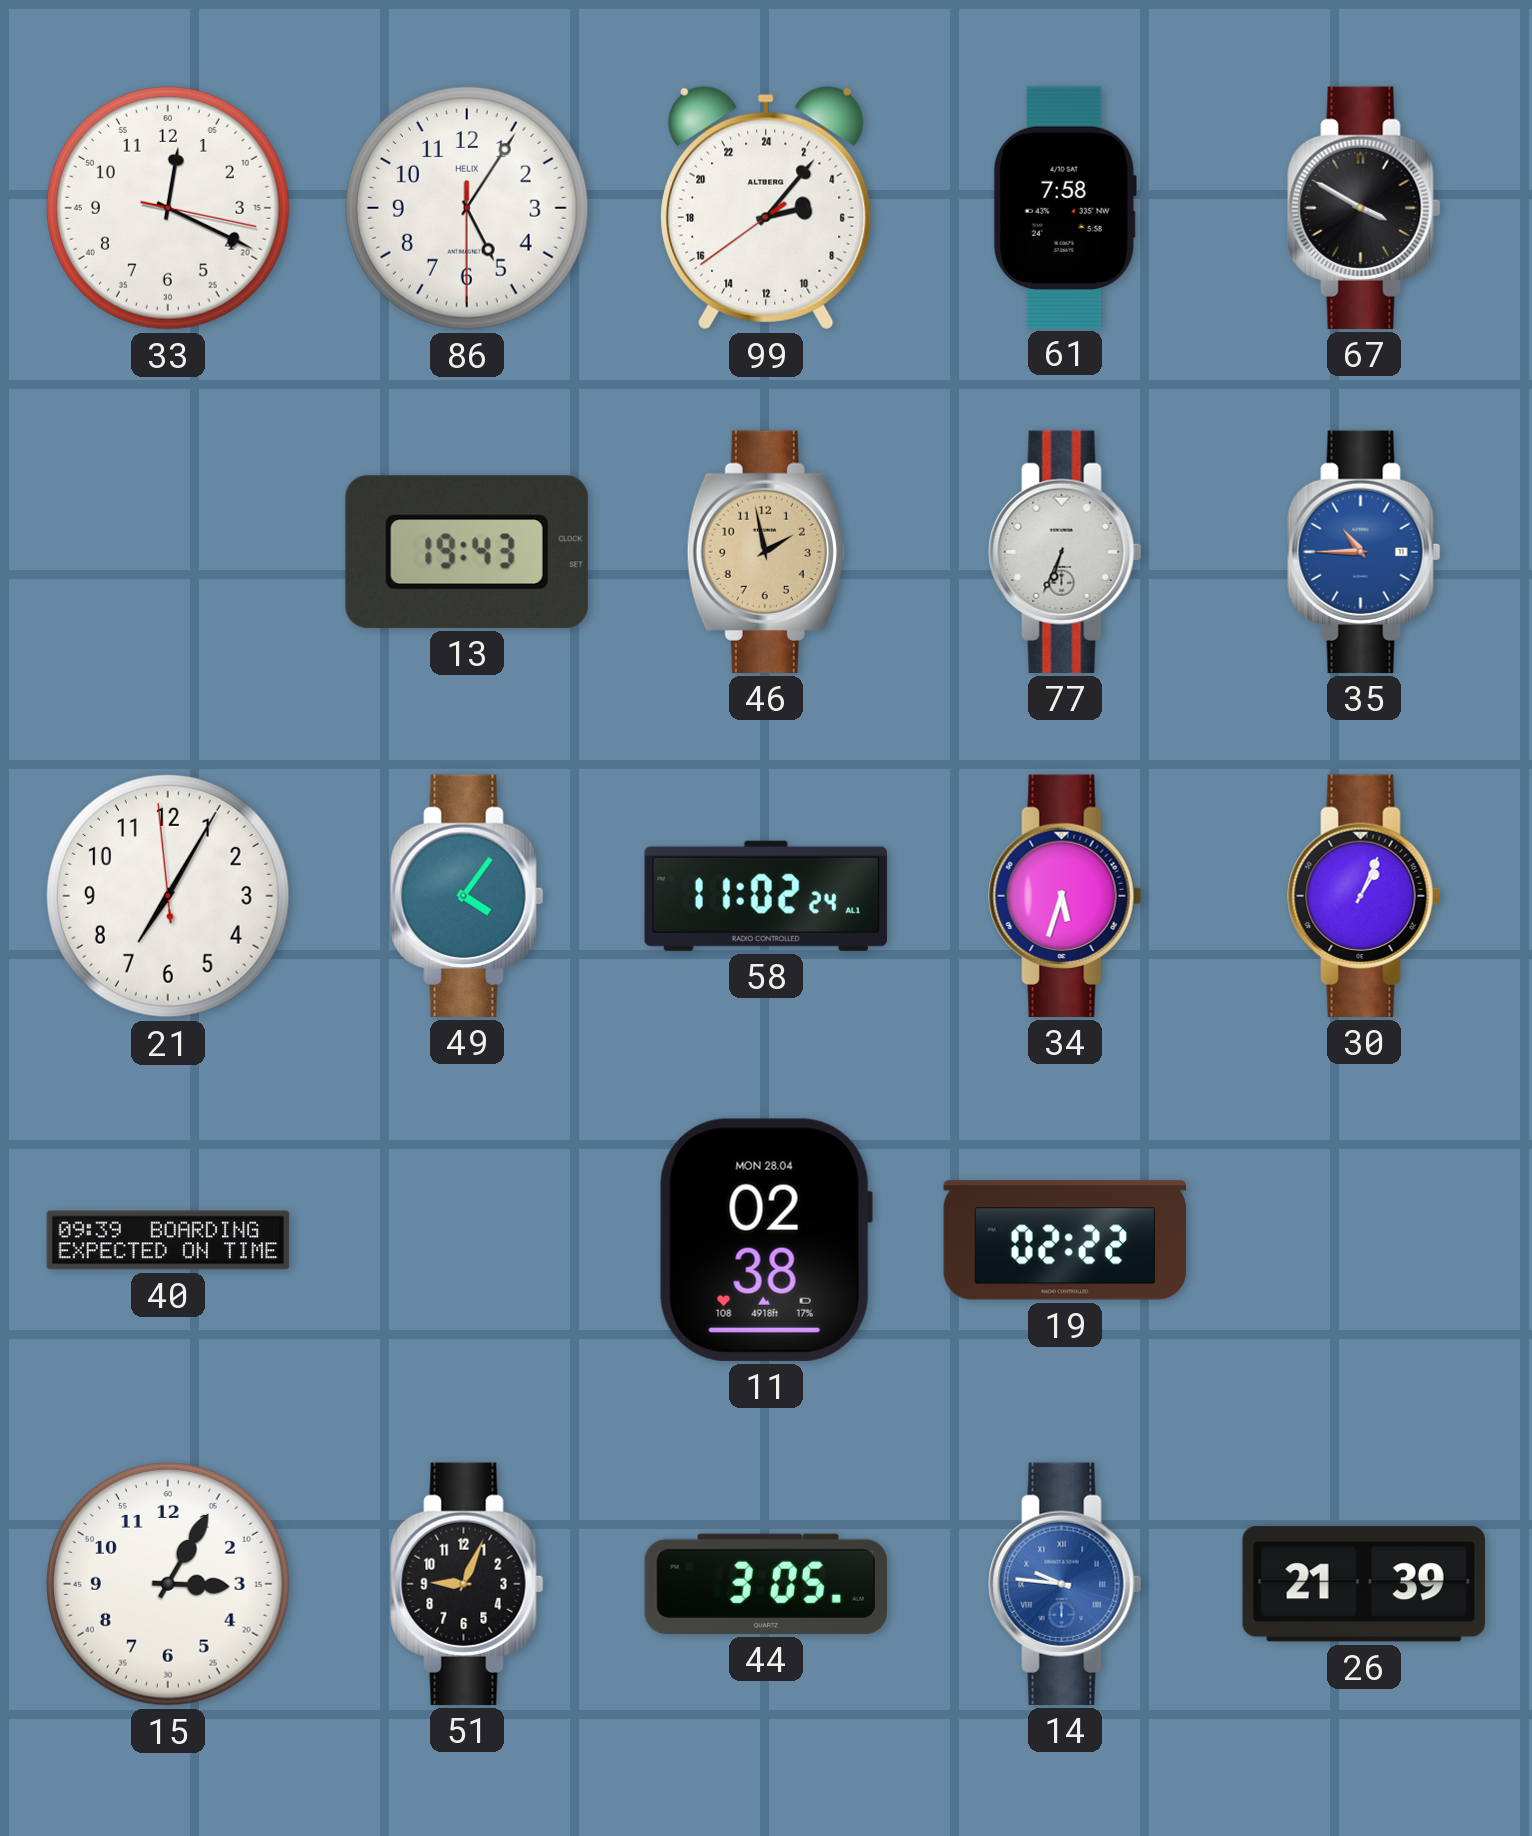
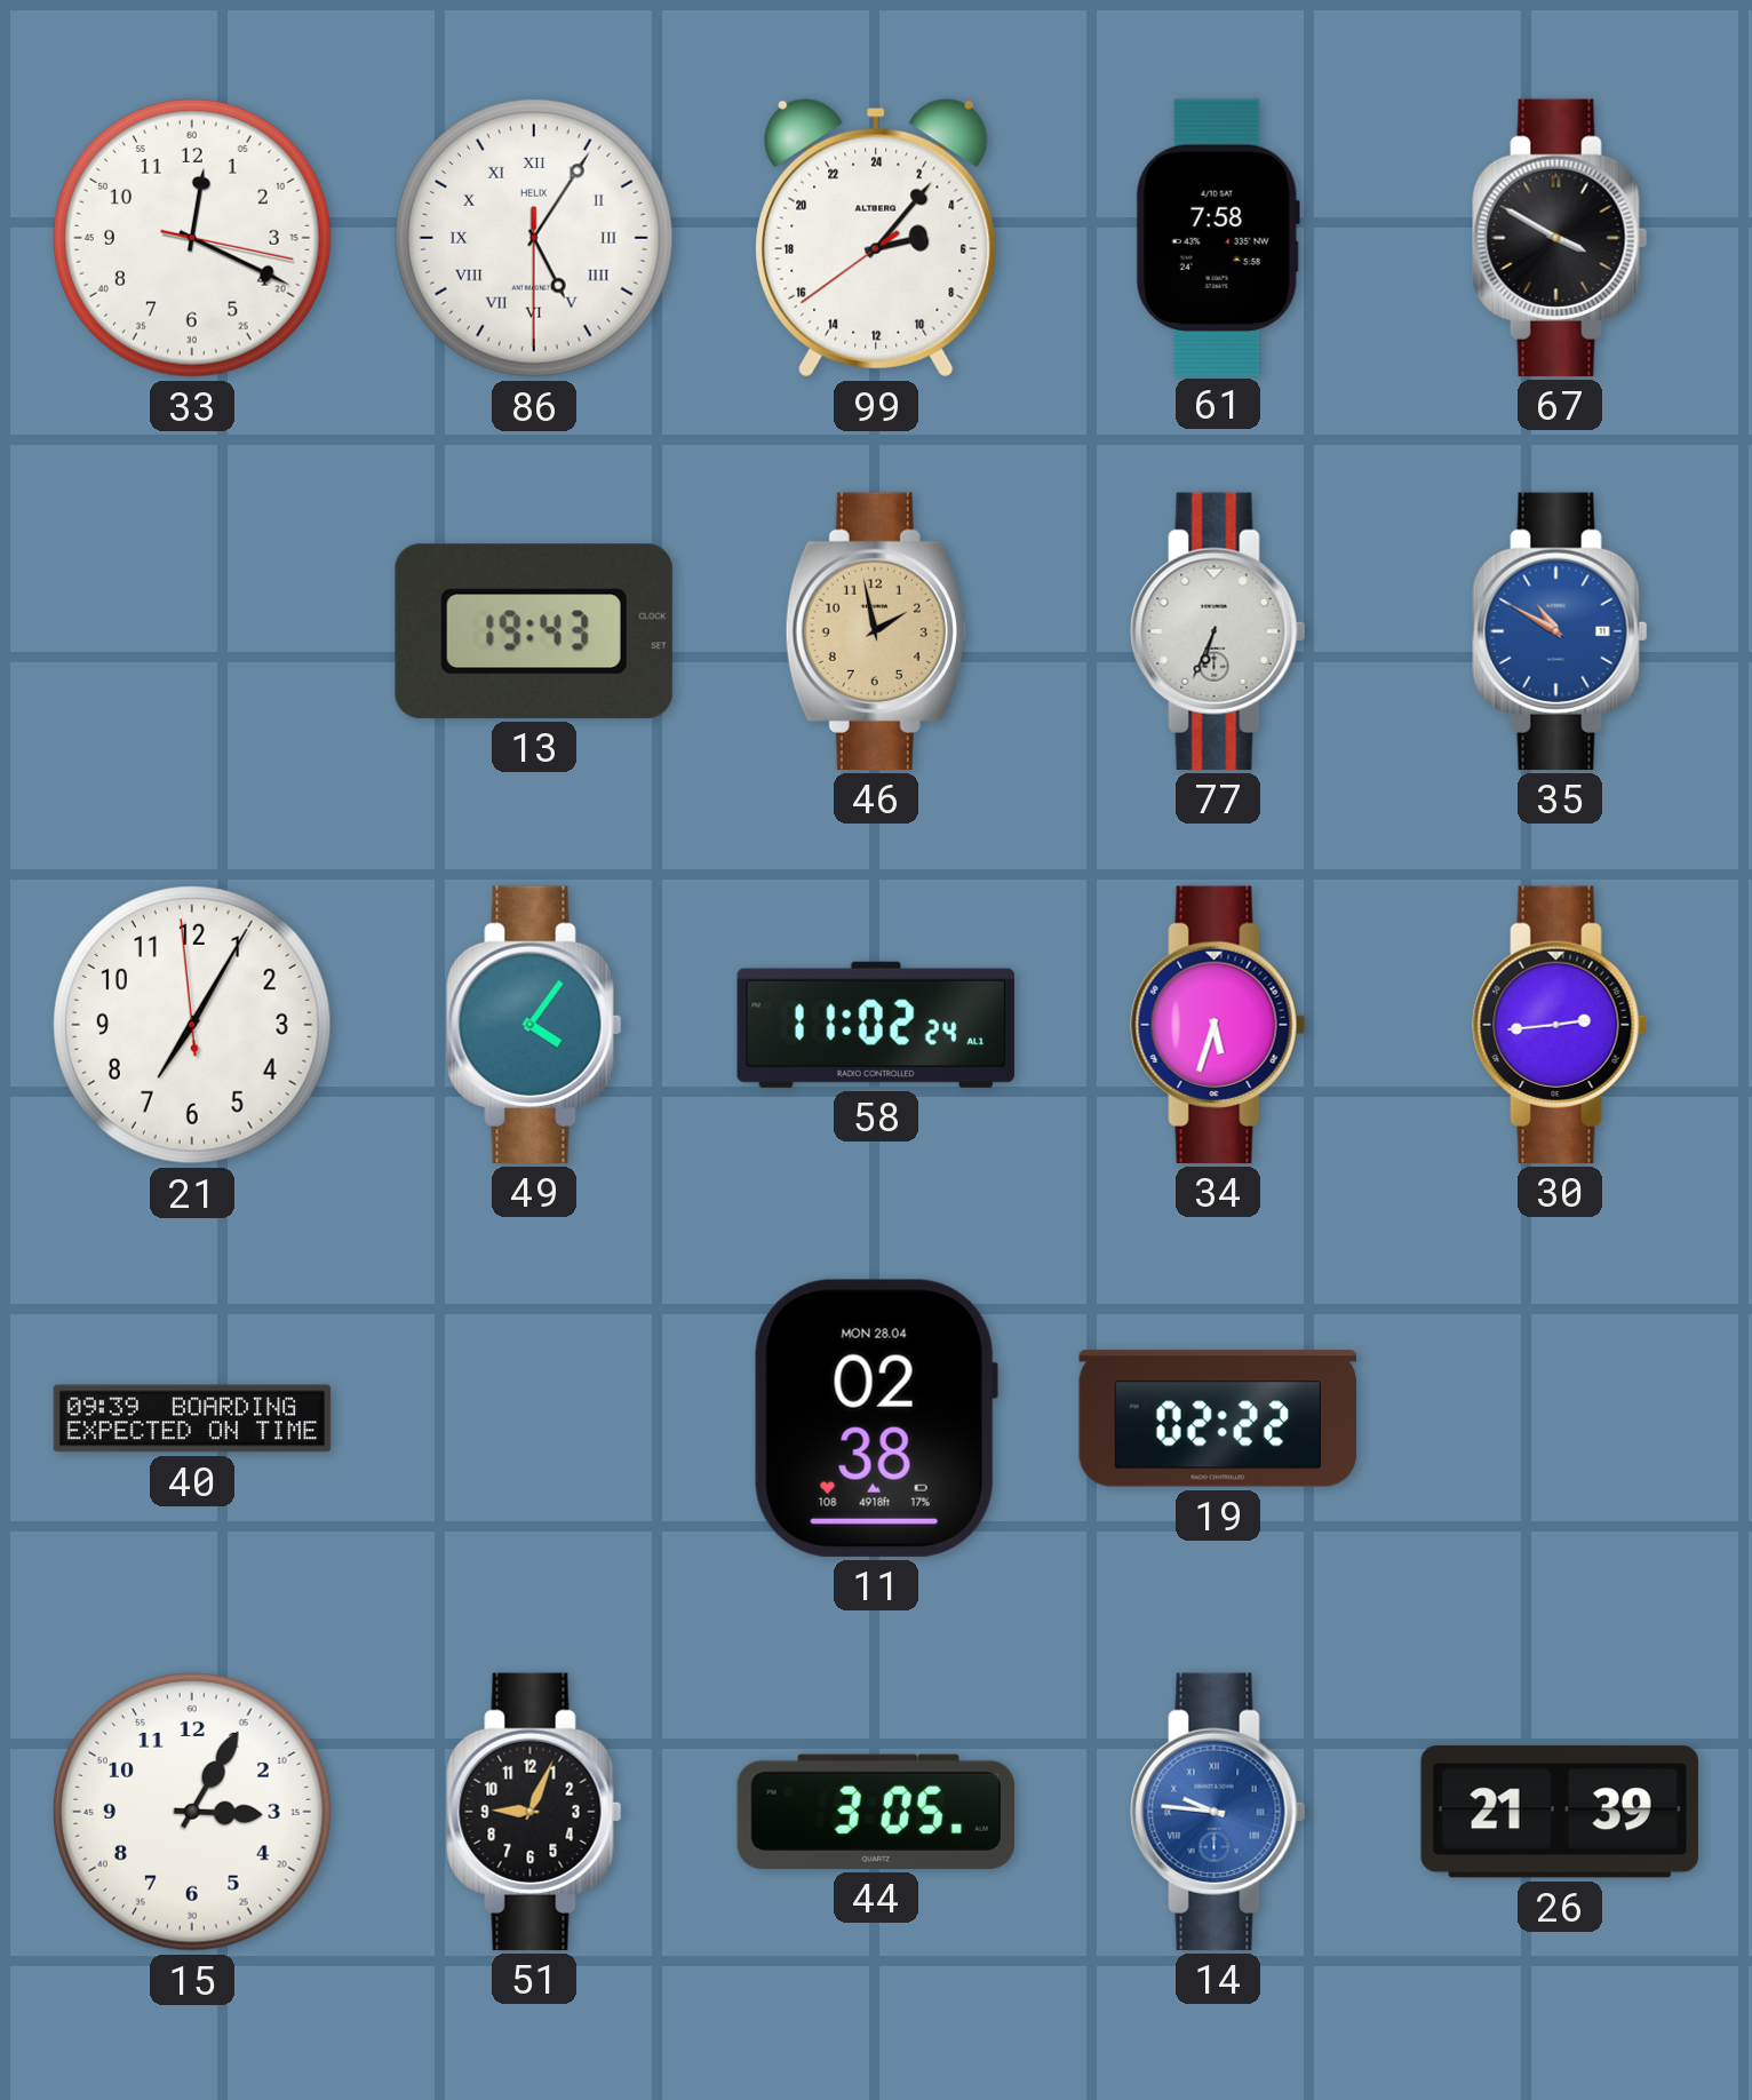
86 numerals: Arabic -> Roman (534, 238)
35: 10:45 -> 10:50 (1560, 631)
30: 1:04 -> 2:44 (1560, 1025)
